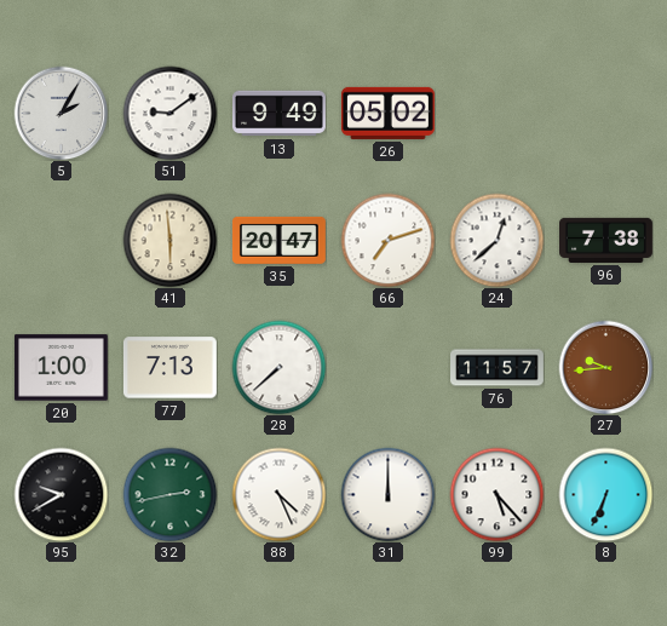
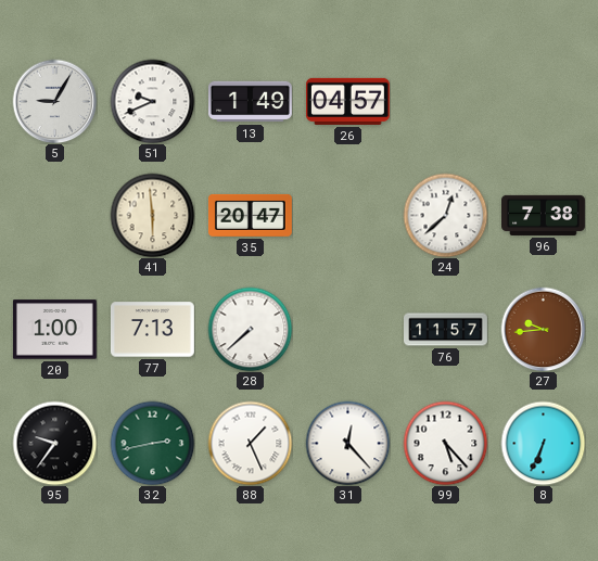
5: 2:05 -> 9:05 (54, 101)
51: 9:09 -> 9:41 (152, 101)
13: 9:49 -> 1:49 (251, 102)
26: 05:02 -> 04:57 (347, 101)
66: 7:12 -> none (387, 240)
95: 9:40 -> 9:36 (54, 443)
88: 4:26 -> 1:26 (250, 443)
31: 12:00 -> 12:23 (347, 443)
